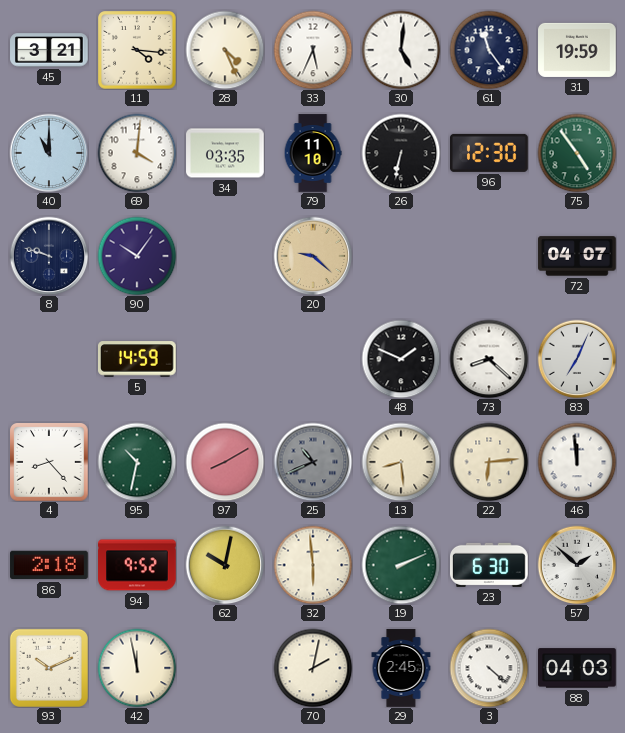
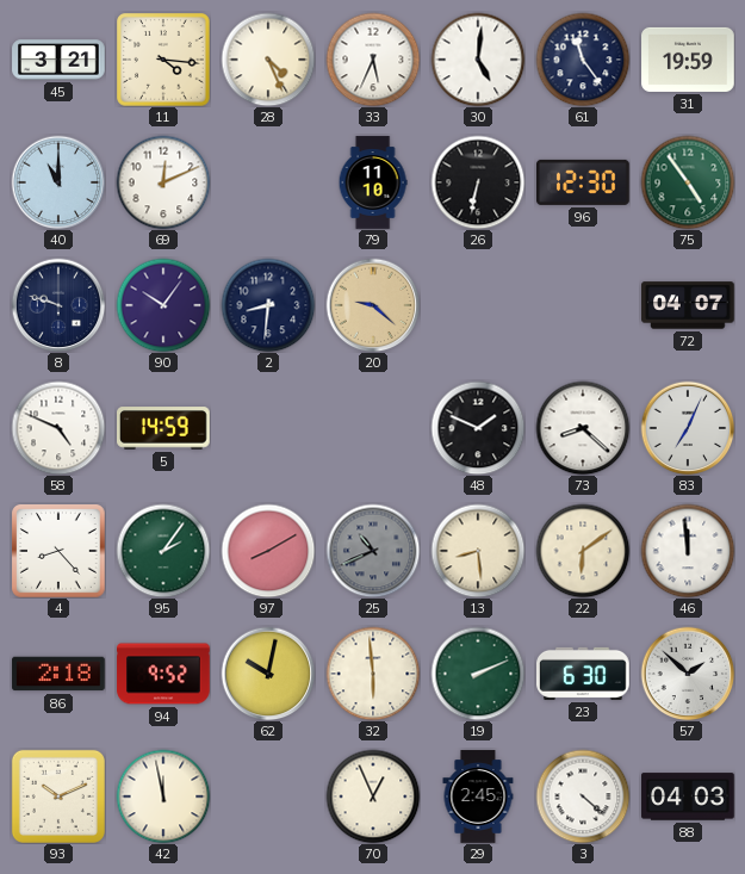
69: 4:01 -> 12:11 (163, 182)
34: 03:35 -> none (225, 153)
2: none -> 8:31 (268, 305)
58: none -> 4:49 (58, 428)
95: 10:32 -> 2:06 (163, 551)
22: 6:14 -> 6:09 (583, 551)
70: 2:02 -> 12:56 (373, 796)
